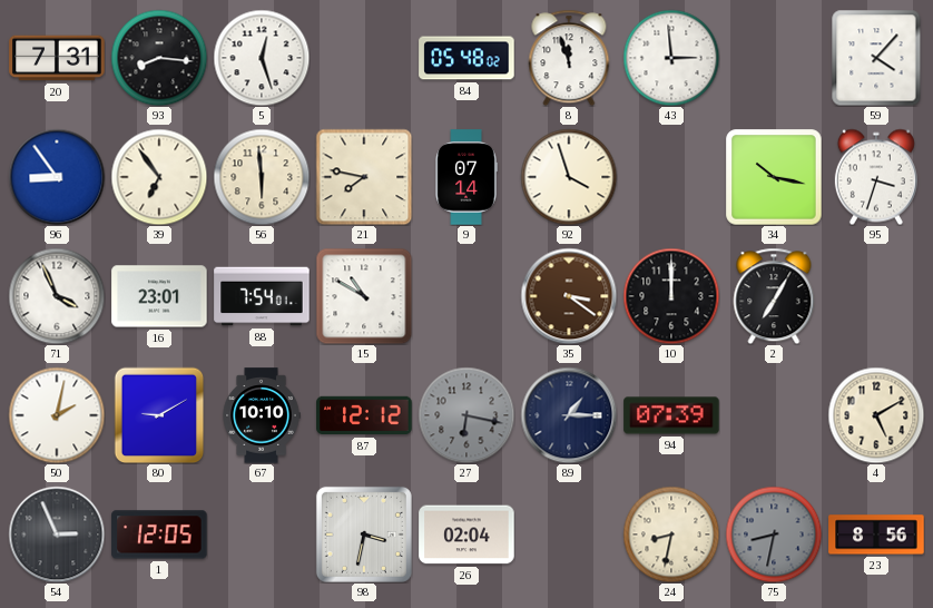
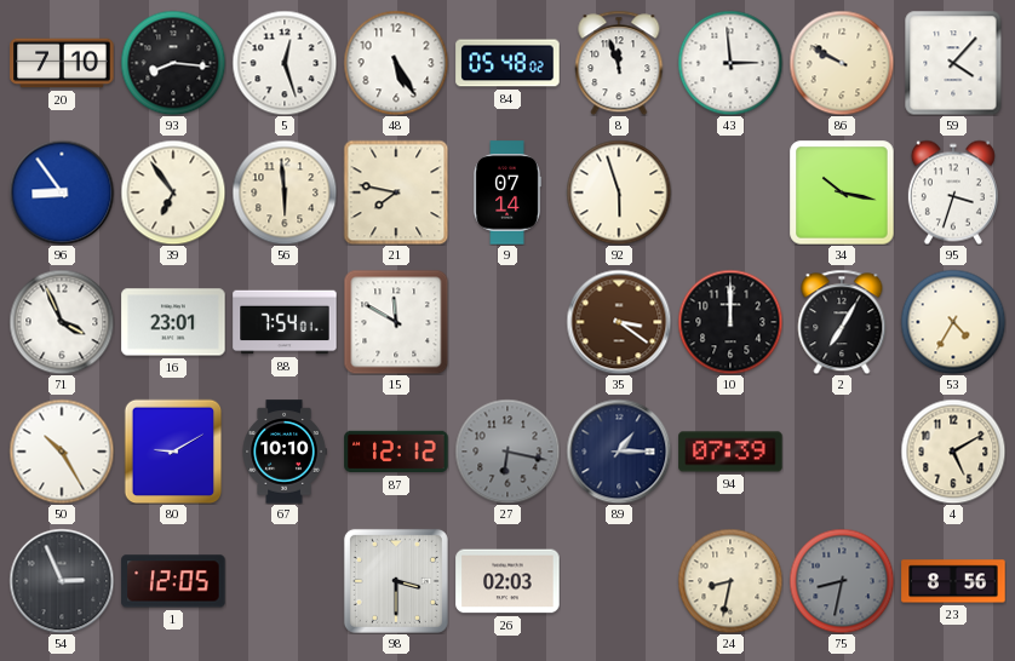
20: 7:31 -> 7:10 (62, 63)
48: none -> 5:25 (396, 63)
86: none -> 9:50 (842, 63)
92: 3:57 -> 5:57 (619, 192)
15: 10:50 -> 11:50 (396, 322)
53: none -> 4:35 (953, 322)
50: 2:02 -> 10:25 (62, 452)
98: 3:32 -> 3:30 (396, 581)
26: 02:04 -> 02:03 (508, 581)
